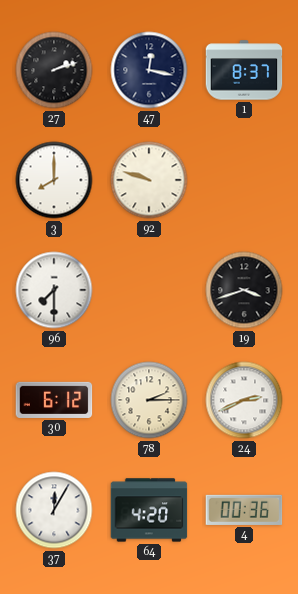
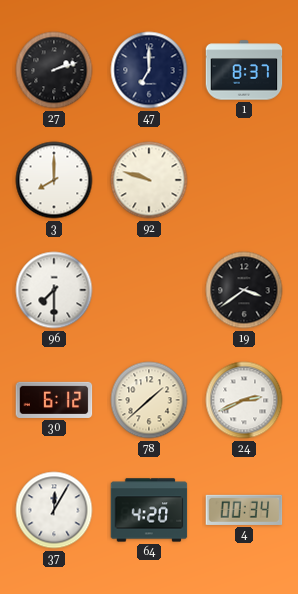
47: 12:17 -> 7:00 (149, 70)
19: 3:42 -> 3:39 (244, 290)
78: 2:15 -> 1:38 (149, 400)
4: 00:36 -> 00:34 (244, 510)
